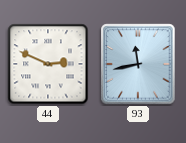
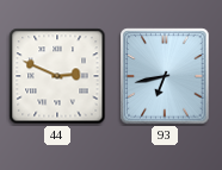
93: 11:43 -> 6:43 (165, 76)
